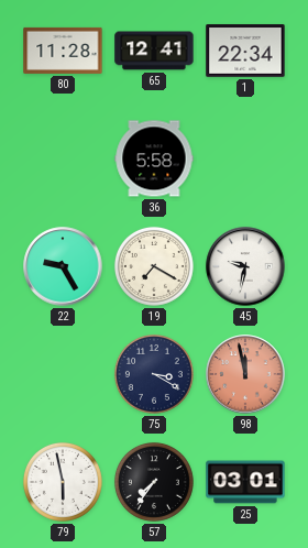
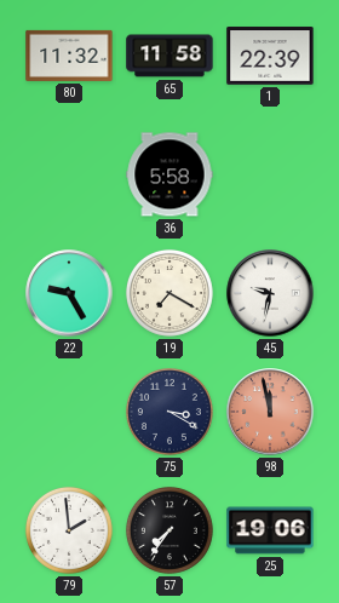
80: 11:28 -> 11:32 (69, 56)
65: 12:41 -> 11:58 (169, 56)
1: 22:34 -> 22:39 (270, 56)
79: 5:58 -> 1:59 (69, 530)
25: 03:01 -> 19:06 (270, 530)
